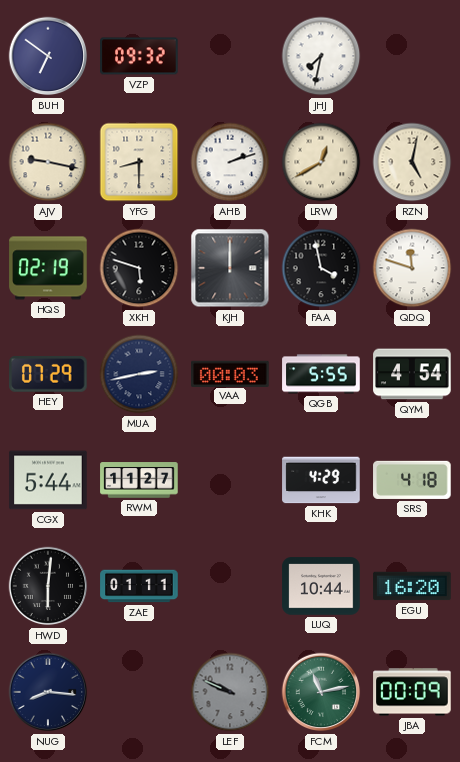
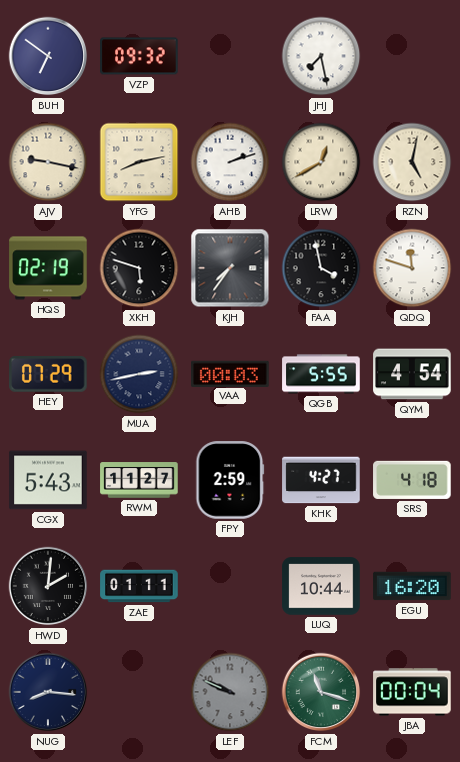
JHJ: 7:32 -> 7:28 (321, 56)
YFG: 8:30 -> 8:13 (139, 162)
KJH: 12:00 -> 7:36 (230, 268)
CGX: 5:44 -> 5:43 (48, 480)
FPY: none -> 2:59 (230, 480)
KHK: 4:29 -> 4:27 (321, 480)
HWD: 6:01 -> 2:01 (48, 586)
FCM: 11:13 -> 11:18 (321, 692)
JBA: 00:09 -> 00:04 (412, 692)
